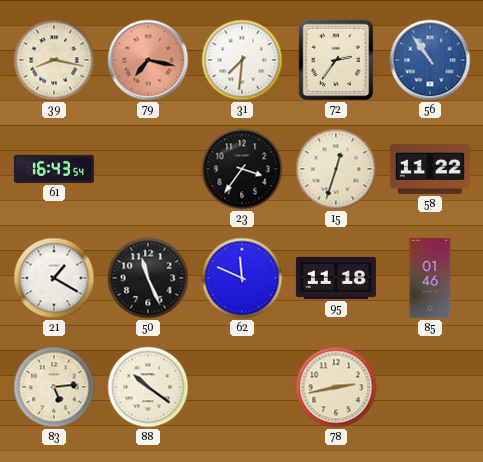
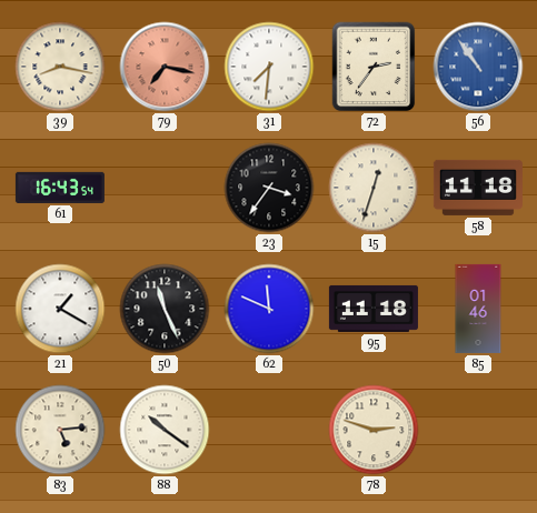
58: 11:22 -> 11:18 (478, 188)
78: 2:43 -> 2:48 (374, 430)
